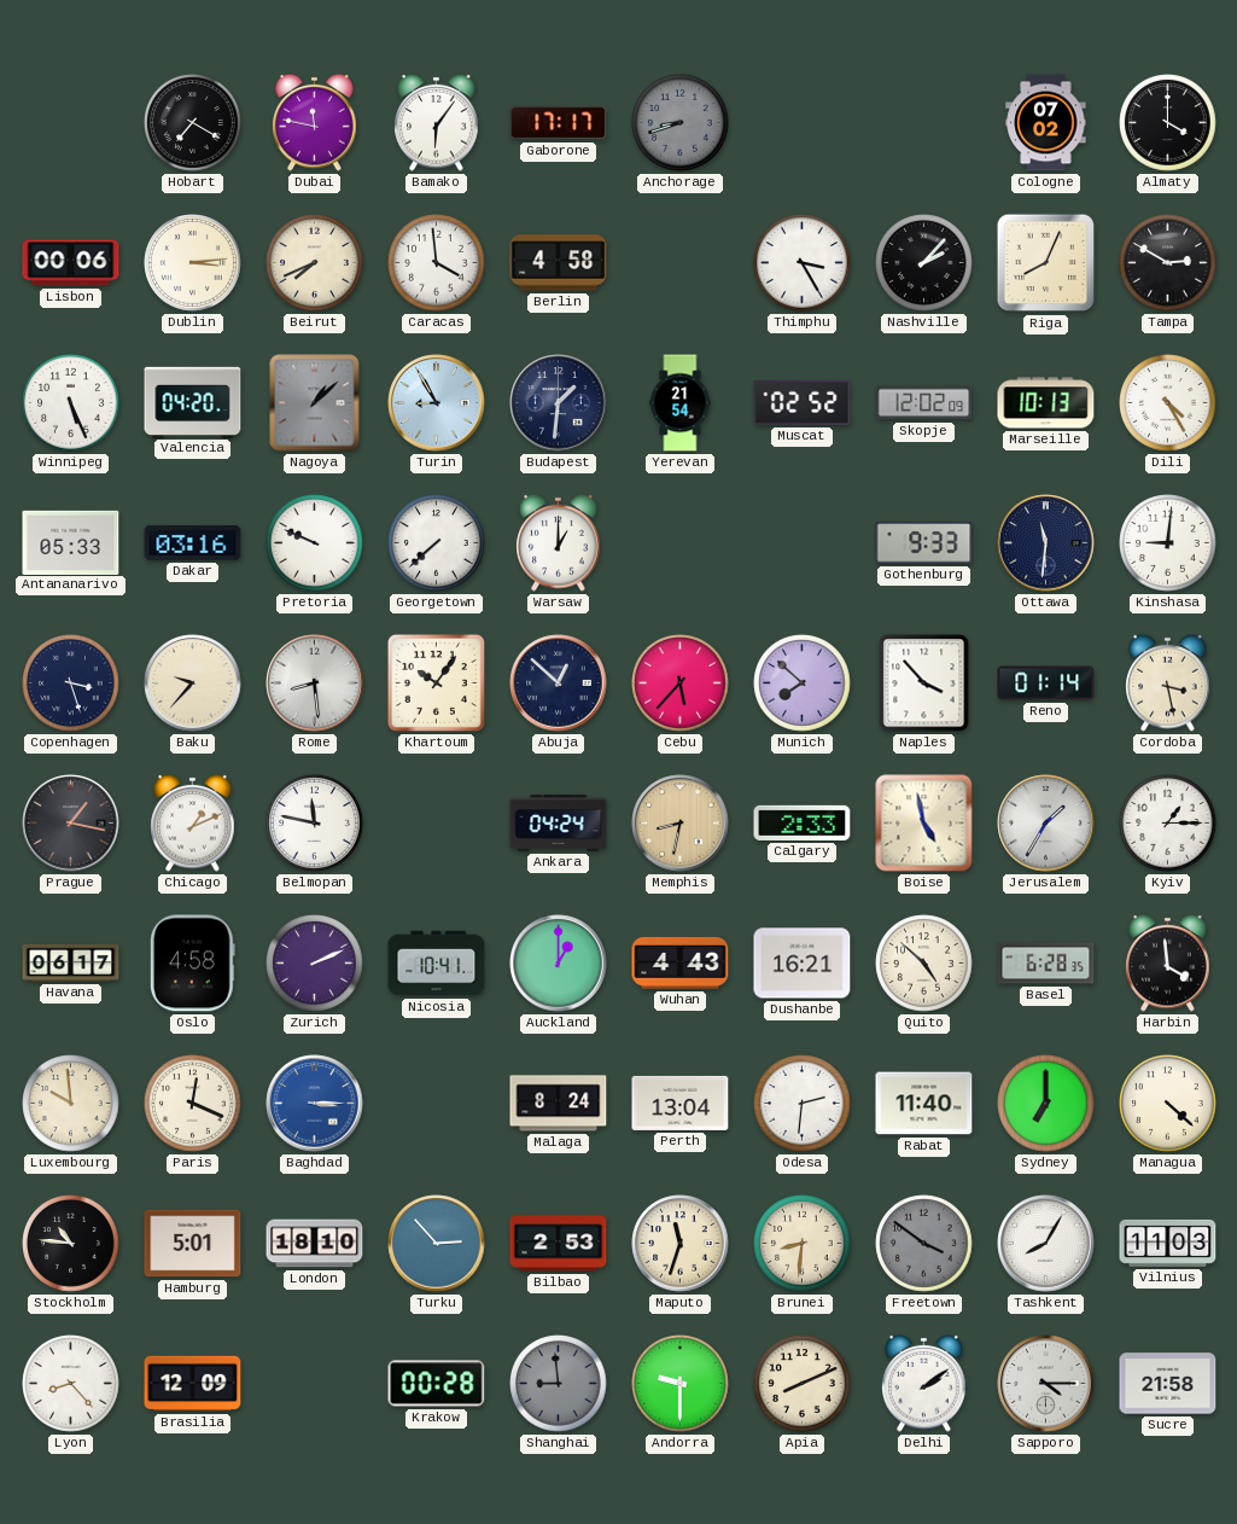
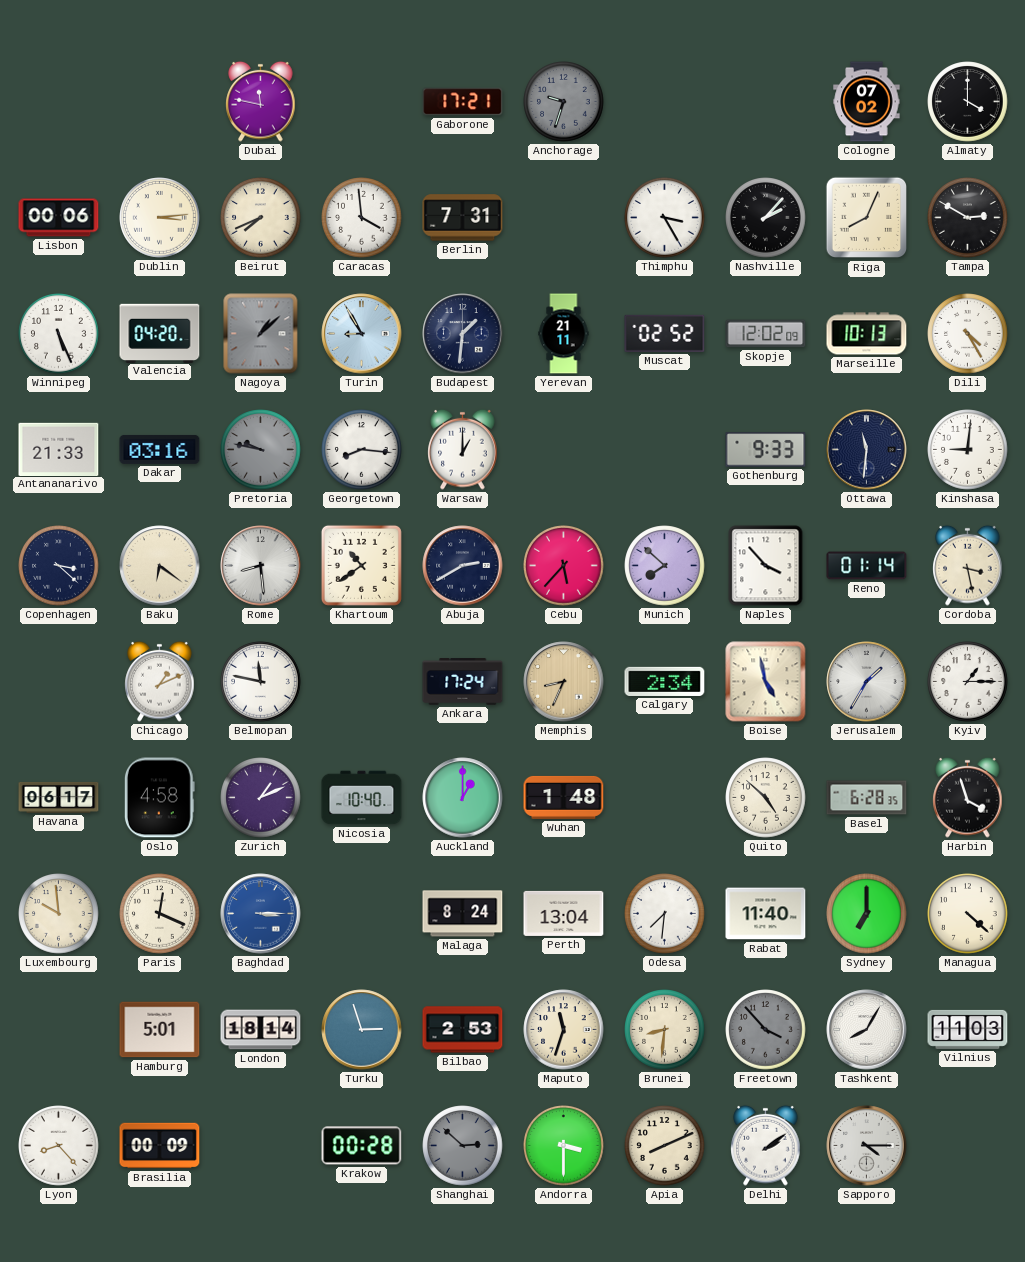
Hobart: 7:20 -> none (193, 123)
Bamako: 6:06 -> none (437, 122)
Gaborone: 17:17 -> 17:21 (463, 102)
Anchorage: 8:42 -> 9:33 (564, 102)
Berlin: 4:58 -> 7:31 (463, 218)
Yerevan: 21:54 -> 21:11 (564, 334)
Antananarivo: 05:33 -> 21:33 (59, 449)
Pretoria: 9:49 -> 9:47 (261, 450)
Pretoria dial: white -> grey (261, 450)
Georgetown: 7:38 -> 8:16 (362, 450)
Copenhagen: 3:27 -> 3:22 (59, 566)
Baku: 9:37 -> 6:21 (160, 566)
Khartoum: 10:06 -> 10:39 (361, 565)
Abuja: 12:52 -> 2:40 (463, 566)
Prague: 1:17 -> none (71, 824)
Ankara: 04:24 -> 17:24 (463, 682)
Memphis: 8:32 -> 8:34 (564, 682)
Calgary: 2:33 -> 2:34 (665, 681)
Zurich: 2:11 -> 1:11 (261, 798)
Nicosia: 10:41 -> 10:40 (362, 798)
Wuhan: 4:43 -> 1:48 (564, 797)
Dushanbe: 16:21 -> none (803, 964)
Harbin: 3:59 -> 3:57 (968, 797)
Odesa: 2:31 -> 7:31 (665, 914)
Stockholm: 10:46 -> none (71, 1244)
London: 18:10 -> 18:14 (261, 1030)
Turku: 2:53 -> 2:57 (362, 1030)
Freetown: 3:51 -> 3:53 (766, 1030)
Brasilia: 12:09 -> 00:09 (160, 1146)
Shanghai: 8:59 -> 2:52 (463, 1146)
Andorra: 9:30 -> 3:30 (564, 1146)
Sucre: 21:58 -> none (1168, 1384)
